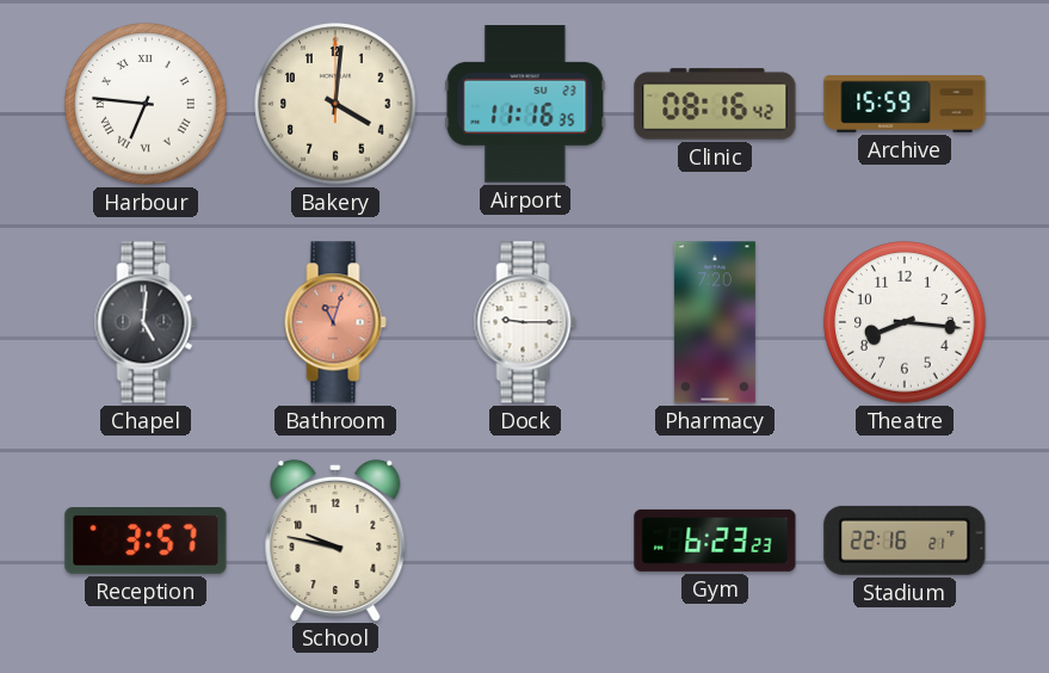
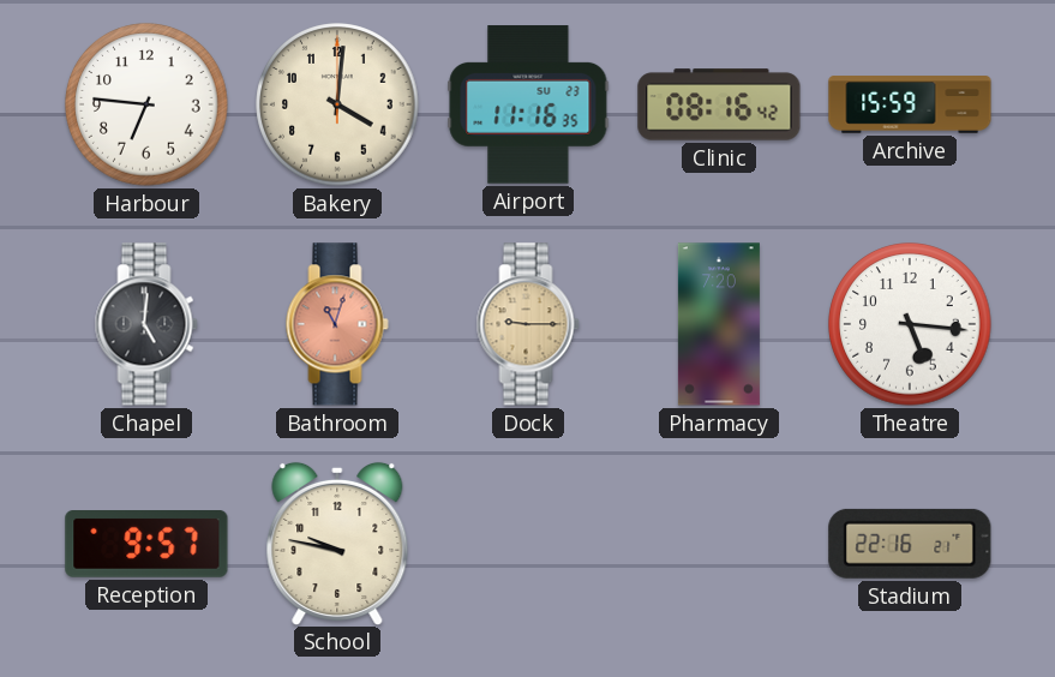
Harbour numerals: Roman -> Arabic (146, 104)
Dock dial: white -> champagne (528, 324)
Theatre: 8:16 -> 5:16 (910, 324)
Reception: 3:57 -> 9:57 (146, 545)
Gym: 6:23 -> none (715, 541)
